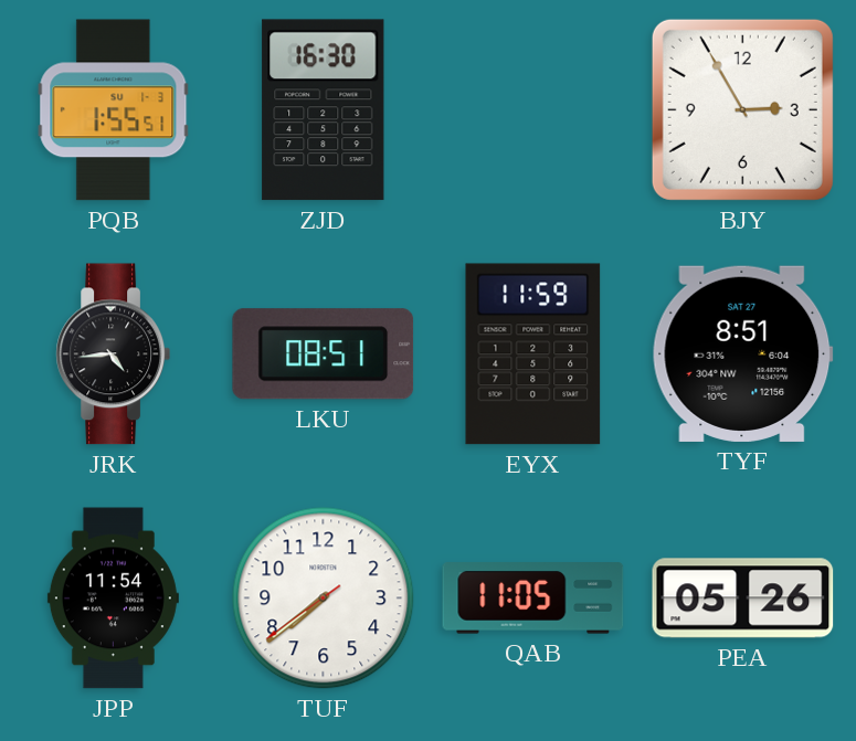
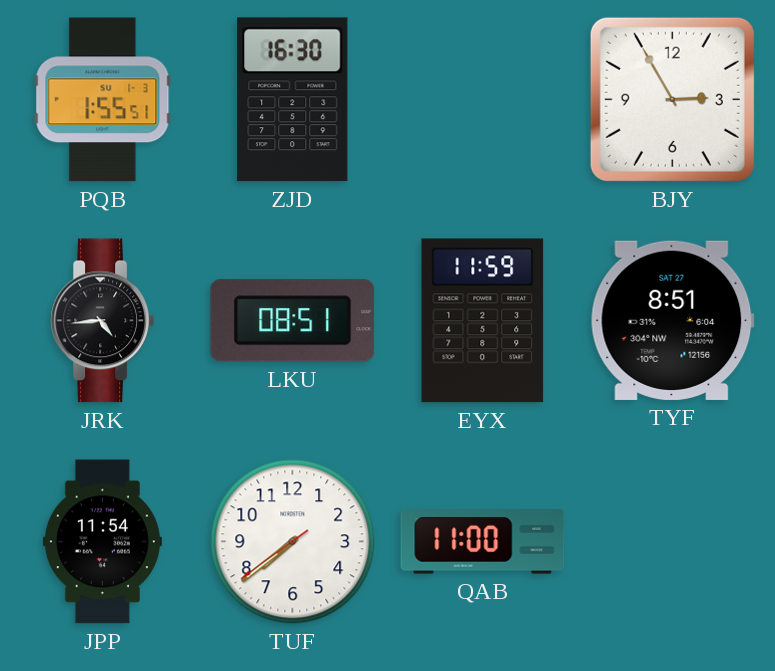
QAB: 11:05 -> 11:00 (483, 542)
PEA: 05:26 -> none (743, 599)
